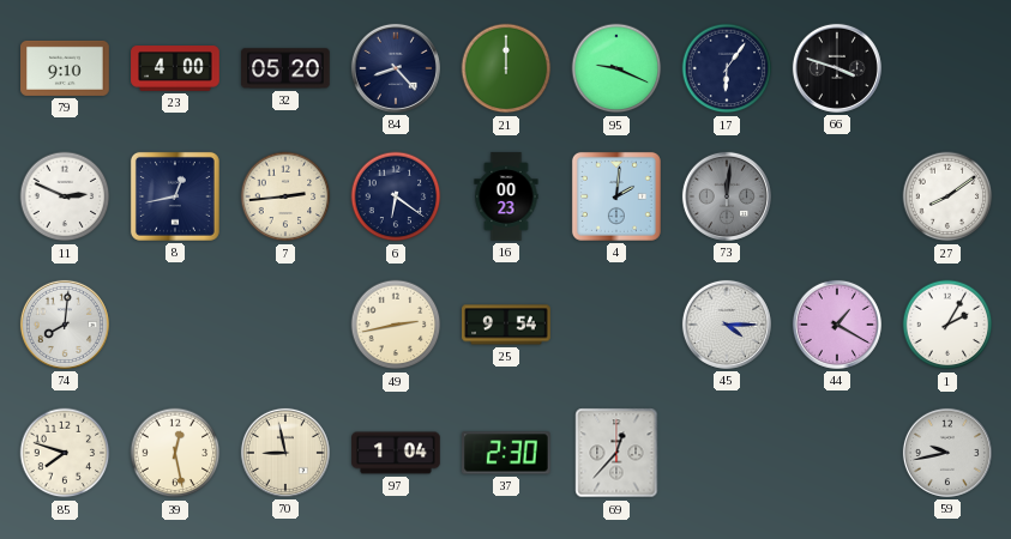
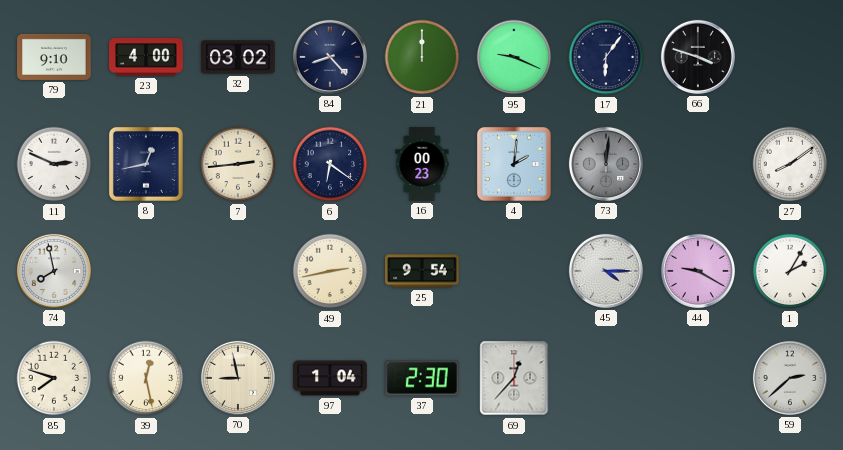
32: 05:20 -> 03:02 (238, 57)
74: 8:01 -> 7:58 (54, 271)
44: 1:20 -> 9:20 (698, 271)
59: 9:43 -> 2:38 (790, 378)
